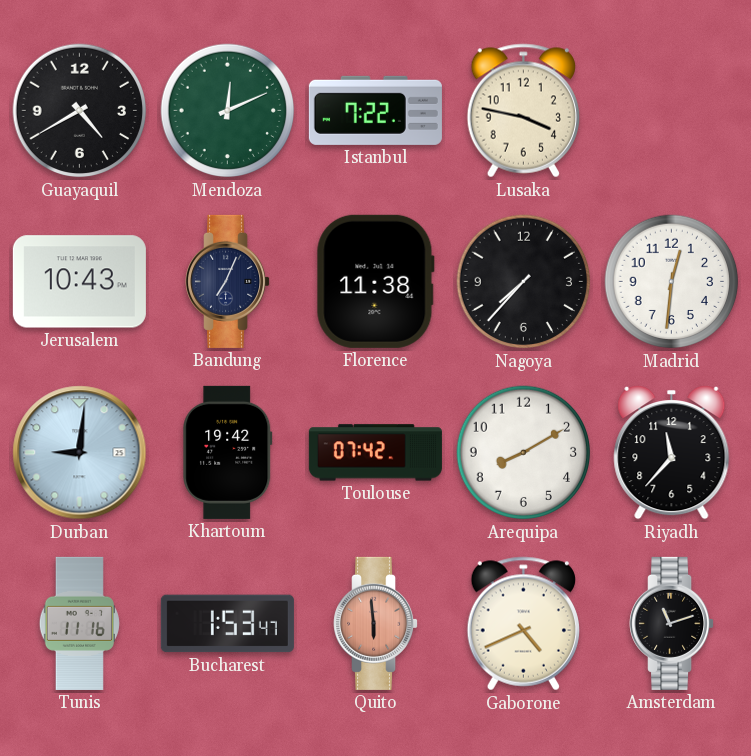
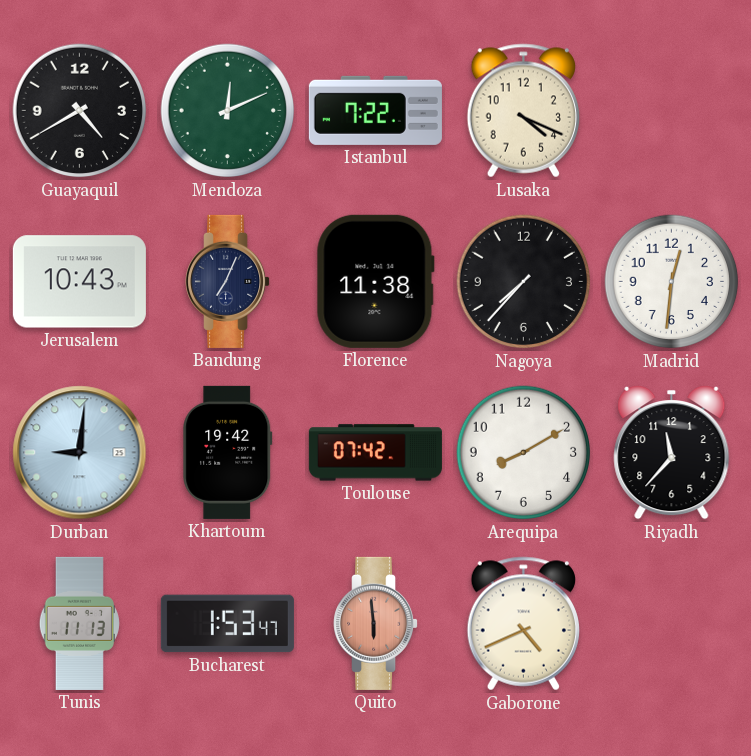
Lusaka: 3:47 -> 4:19 (523, 111)
Tunis: 11:16 -> 11:13 (79, 623)
Amsterdam: 11:12 -> none (672, 623)
